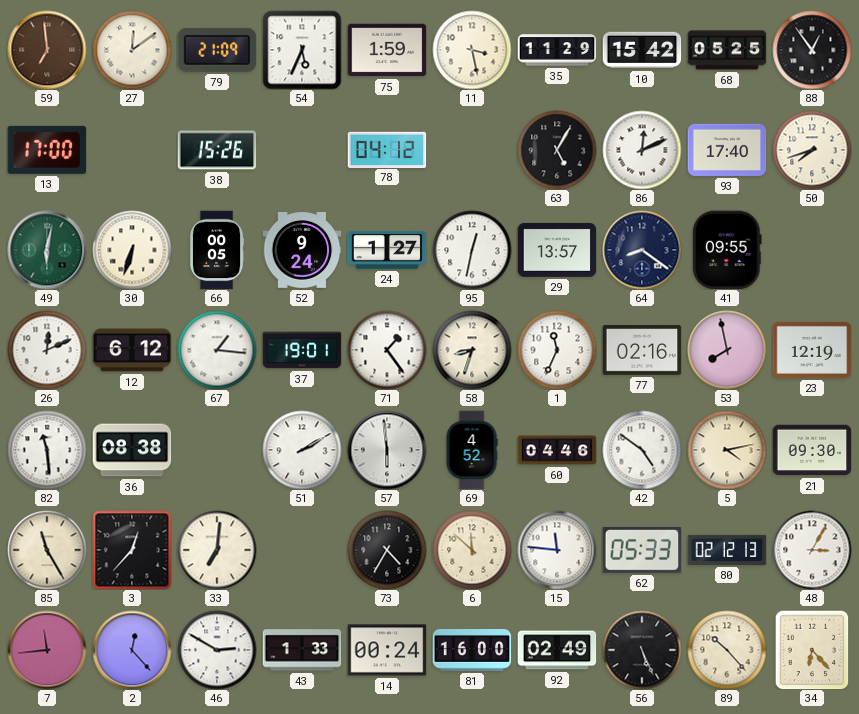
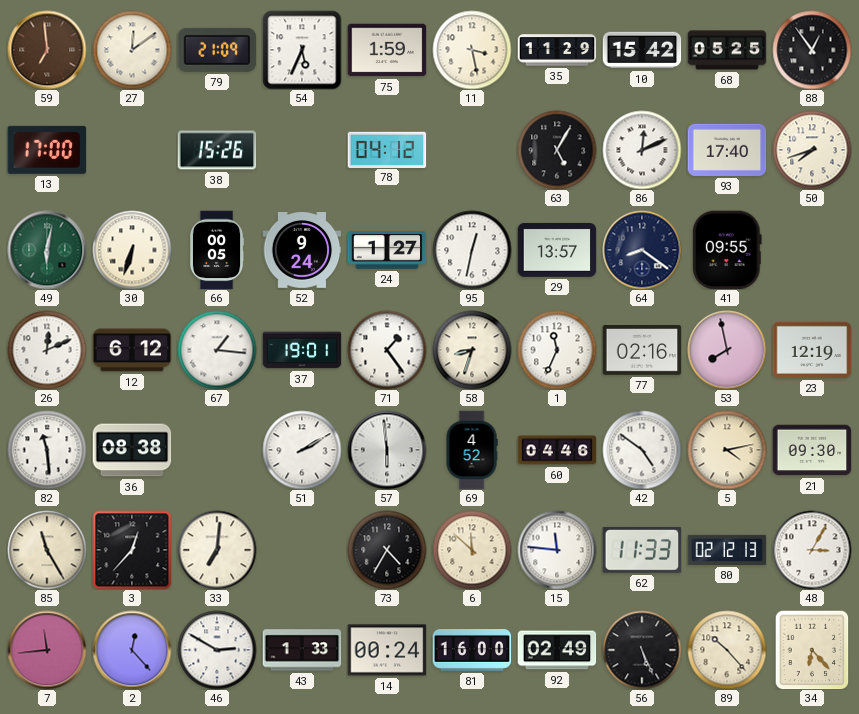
62: 05:33 -> 11:33 (642, 550)
